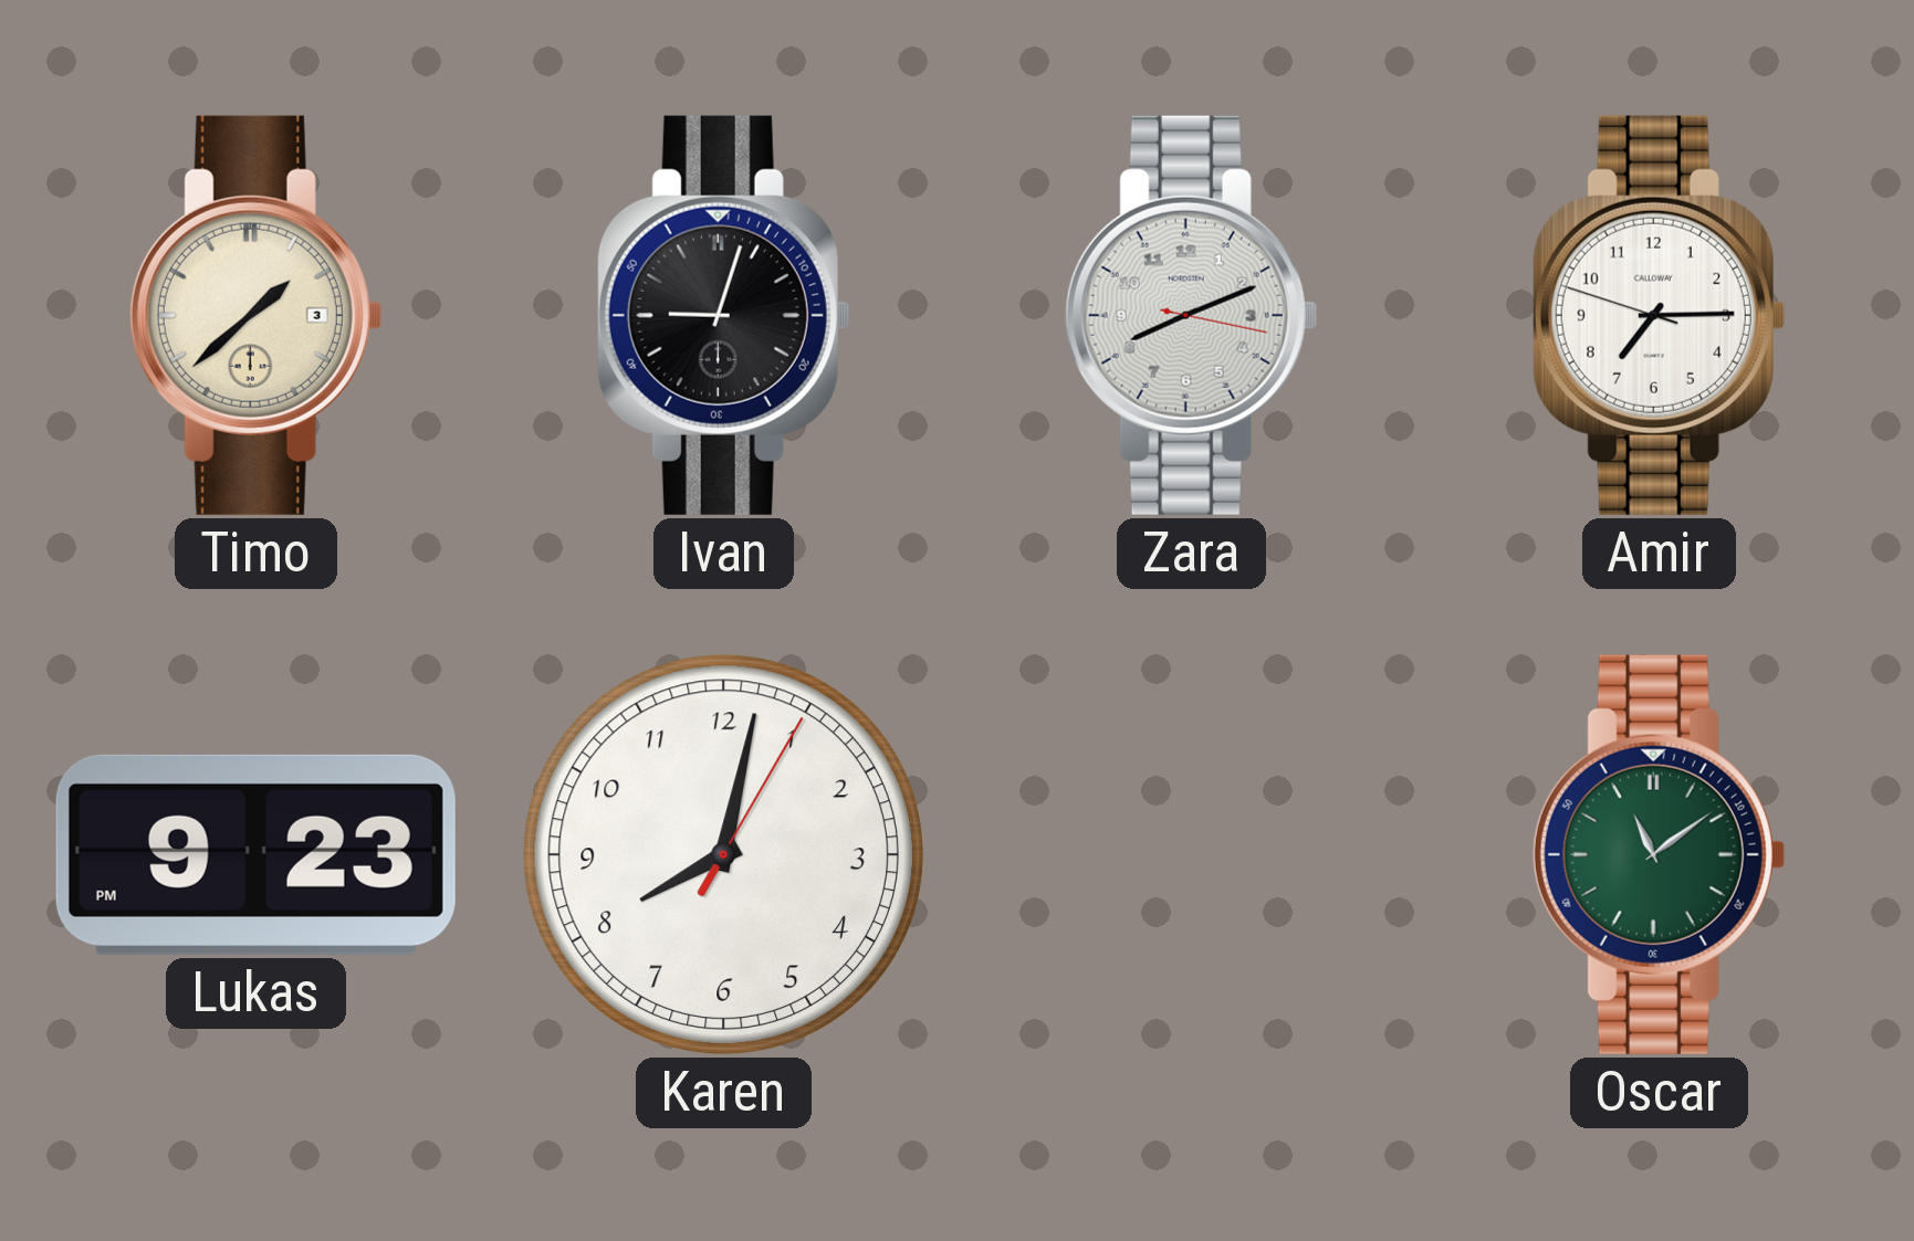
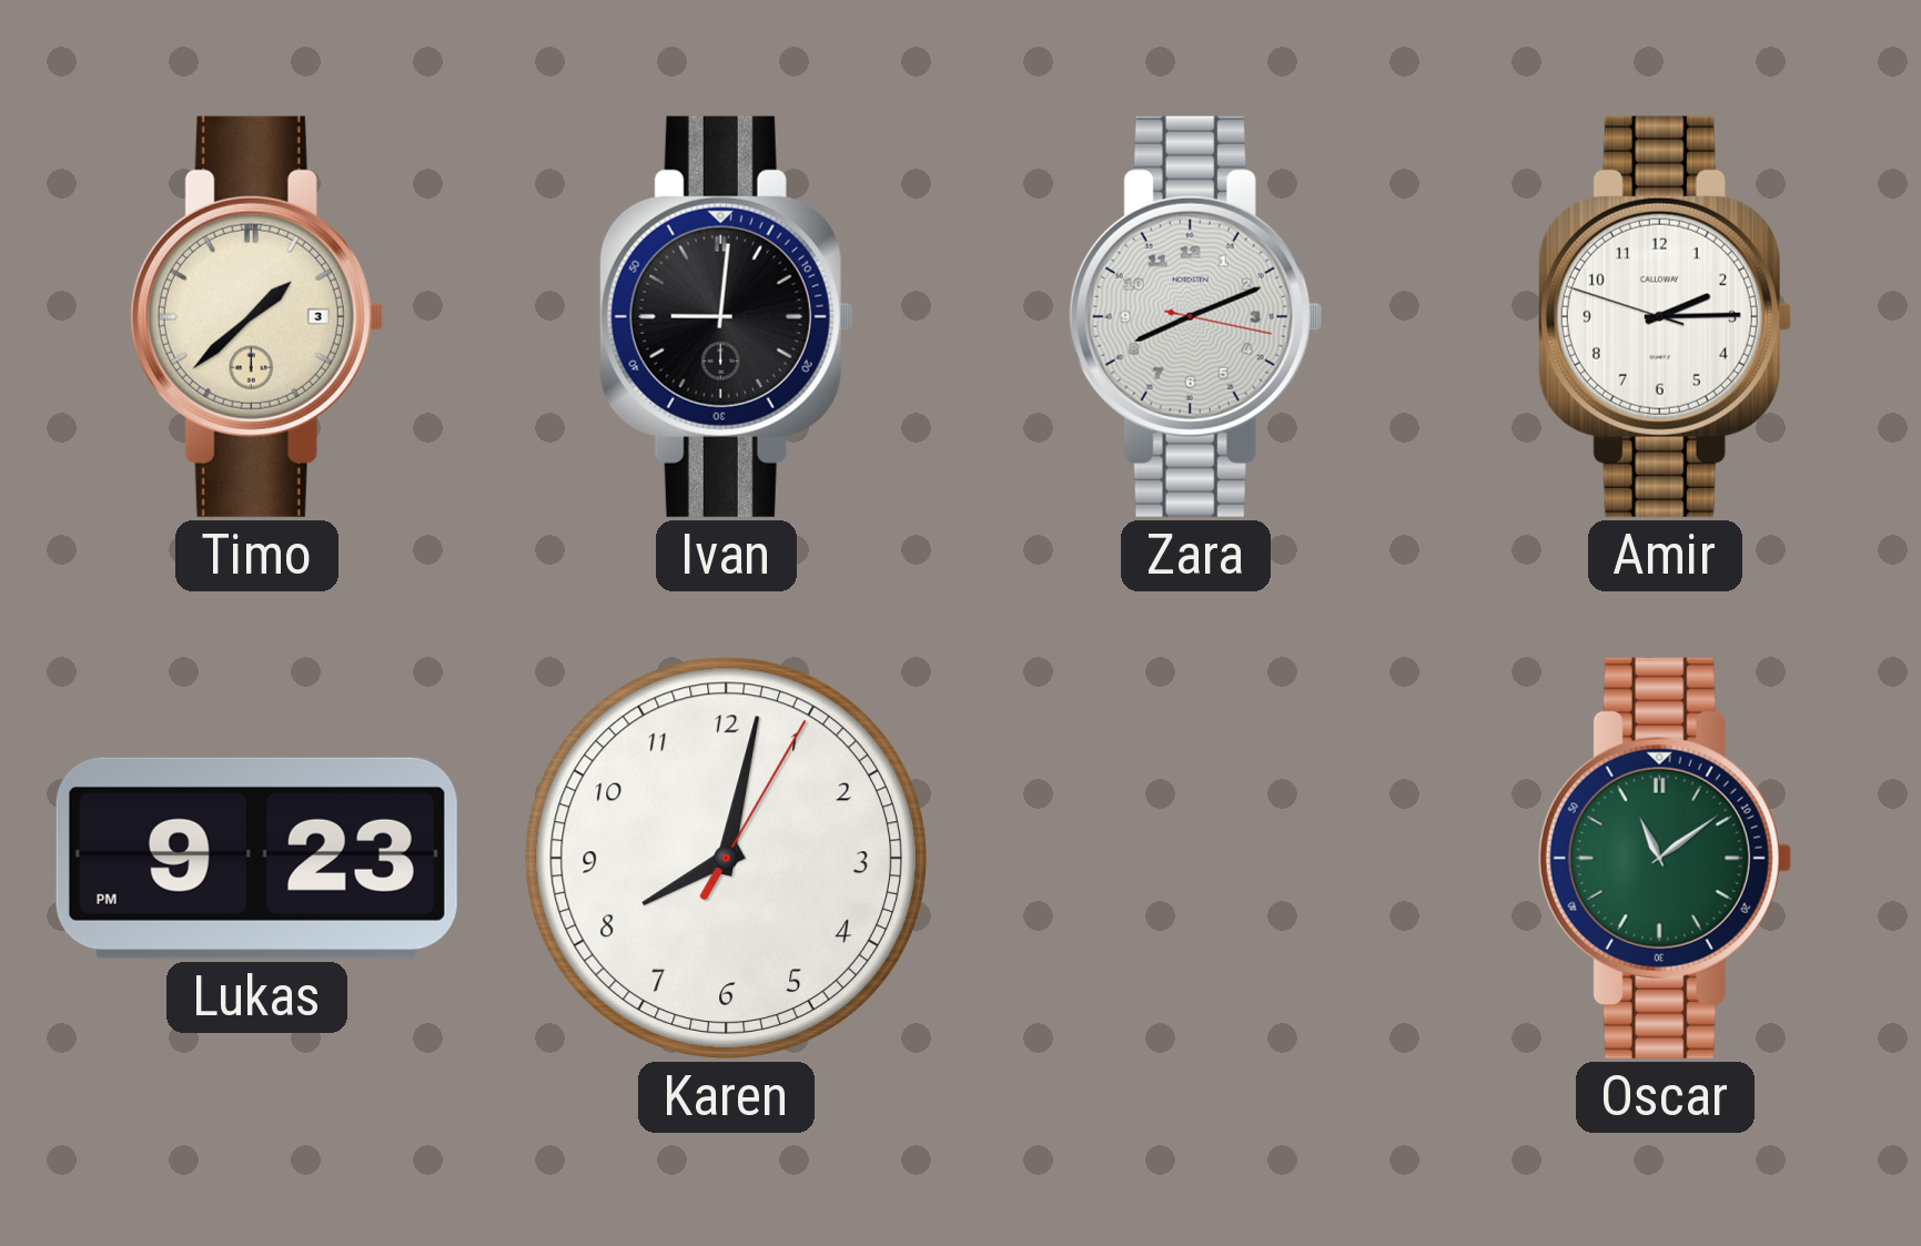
Ivan: 9:03 -> 9:01 (726, 316)
Amir: 7:14 -> 2:14 (1665, 316)
